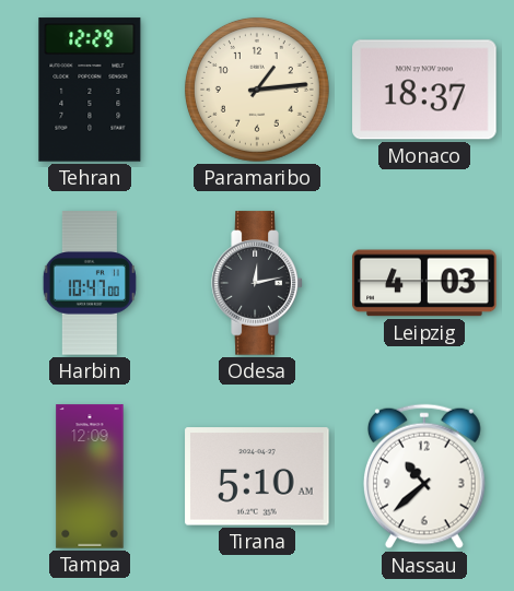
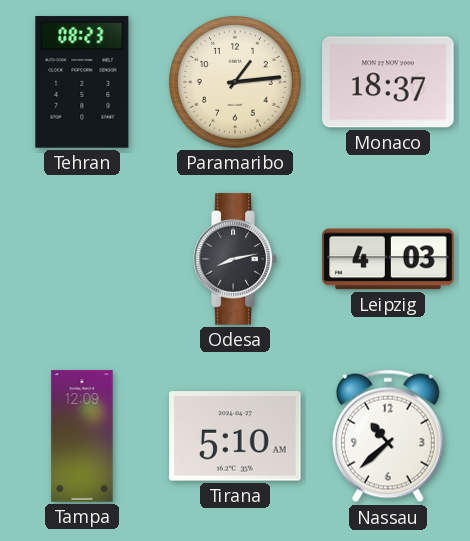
Tehran: 12:29 -> 08:23 (82, 82)
Harbin: 10:47 -> none (90, 283)
Odesa: 12:13 -> 8:13 (235, 259)
